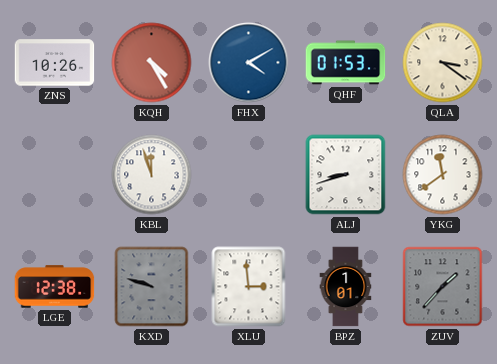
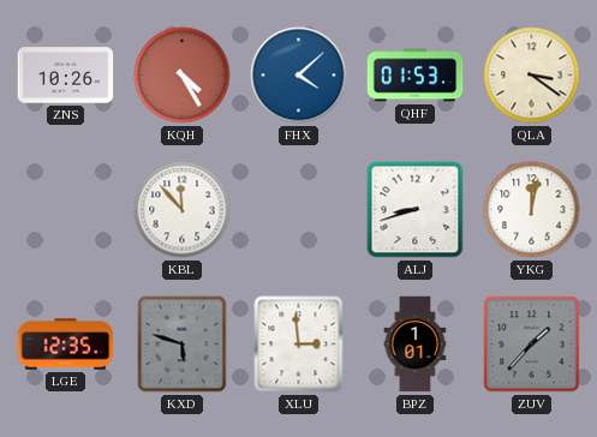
FHX: 4:10 -> 4:08 (299, 76)
KBL: 11:57 -> 11:53 (183, 210)
YKG: 11:39 -> 12:02 (532, 210)
LGE: 12:38 -> 12:35 (66, 345)
KXD: 9:48 -> 5:48 (183, 345)
